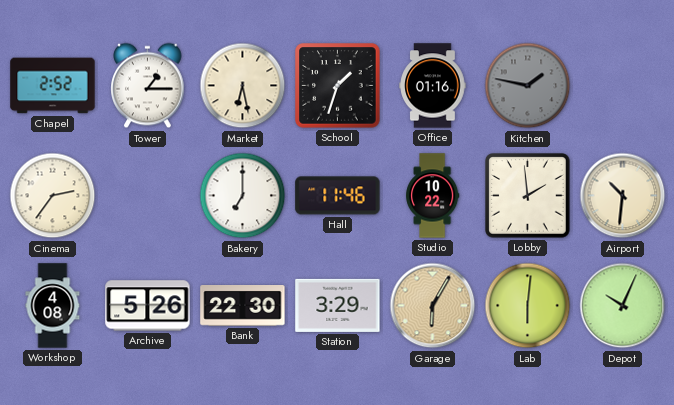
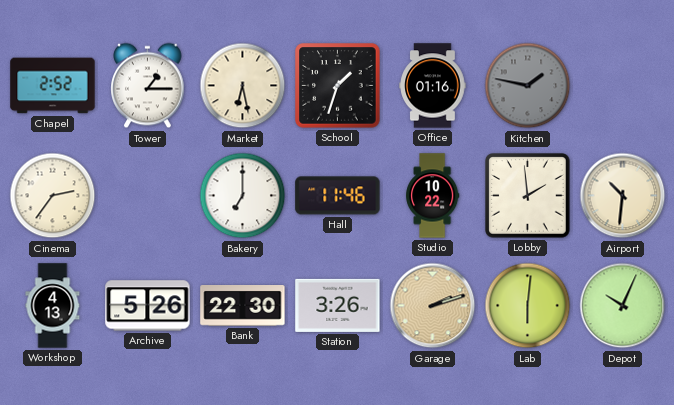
Workshop: 4:08 -> 4:13 (53, 306)
Station: 3:29 -> 3:26 (338, 305)
Garage: 6:05 -> 2:12 (433, 306)
